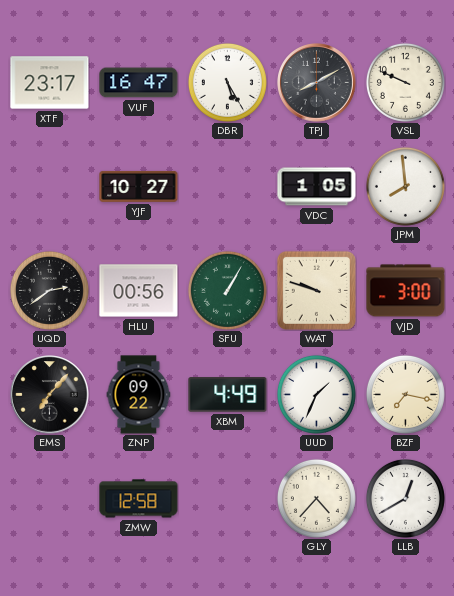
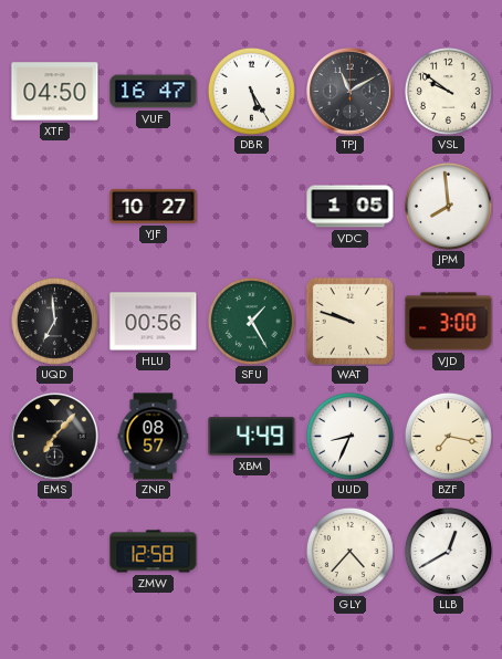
XTF: 23:17 -> 04:50 (55, 92)
TPJ: 8:10 -> 11:10 (351, 92)
VSL: 9:49 -> 9:51 (448, 91)
UQD: 2:39 -> 6:59 (54, 321)
SFU: 1:05 -> 1:25 (251, 321)
ZNP: 09:22 -> 08:57 (154, 437)
UUD: 1:34 -> 8:34 (349, 436)
